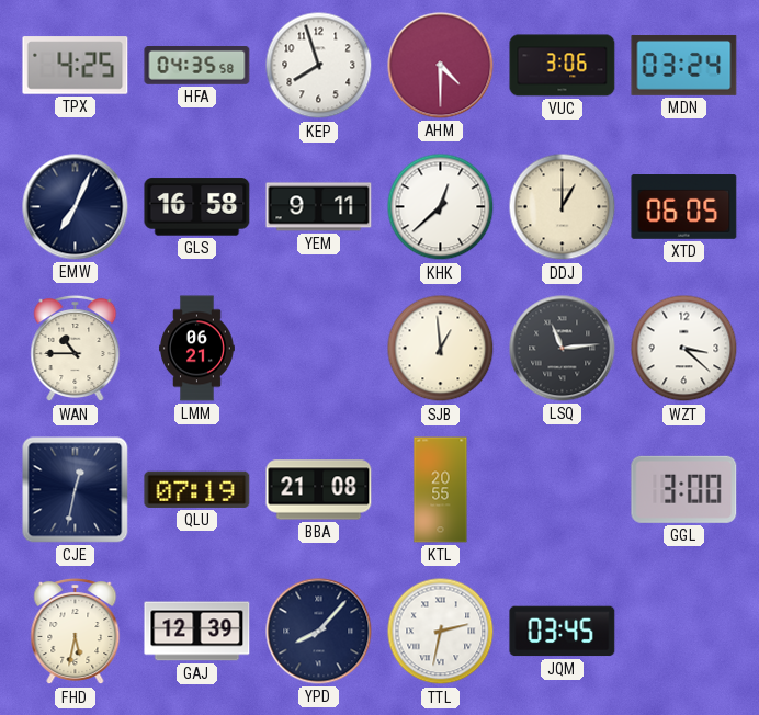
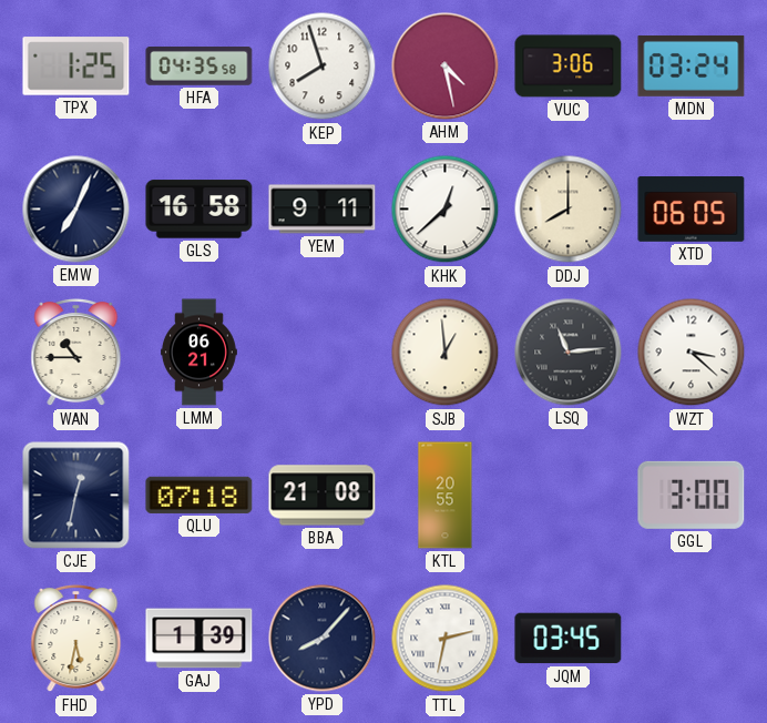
TPX: 4:25 -> 1:25 (76, 67)
AHM: 4:30 -> 4:28 (446, 67)
DDJ: 1:00 -> 8:00 (569, 210)
QLU: 07:19 -> 07:18 (200, 495)
GAJ: 12:39 -> 1:39 (200, 639)
